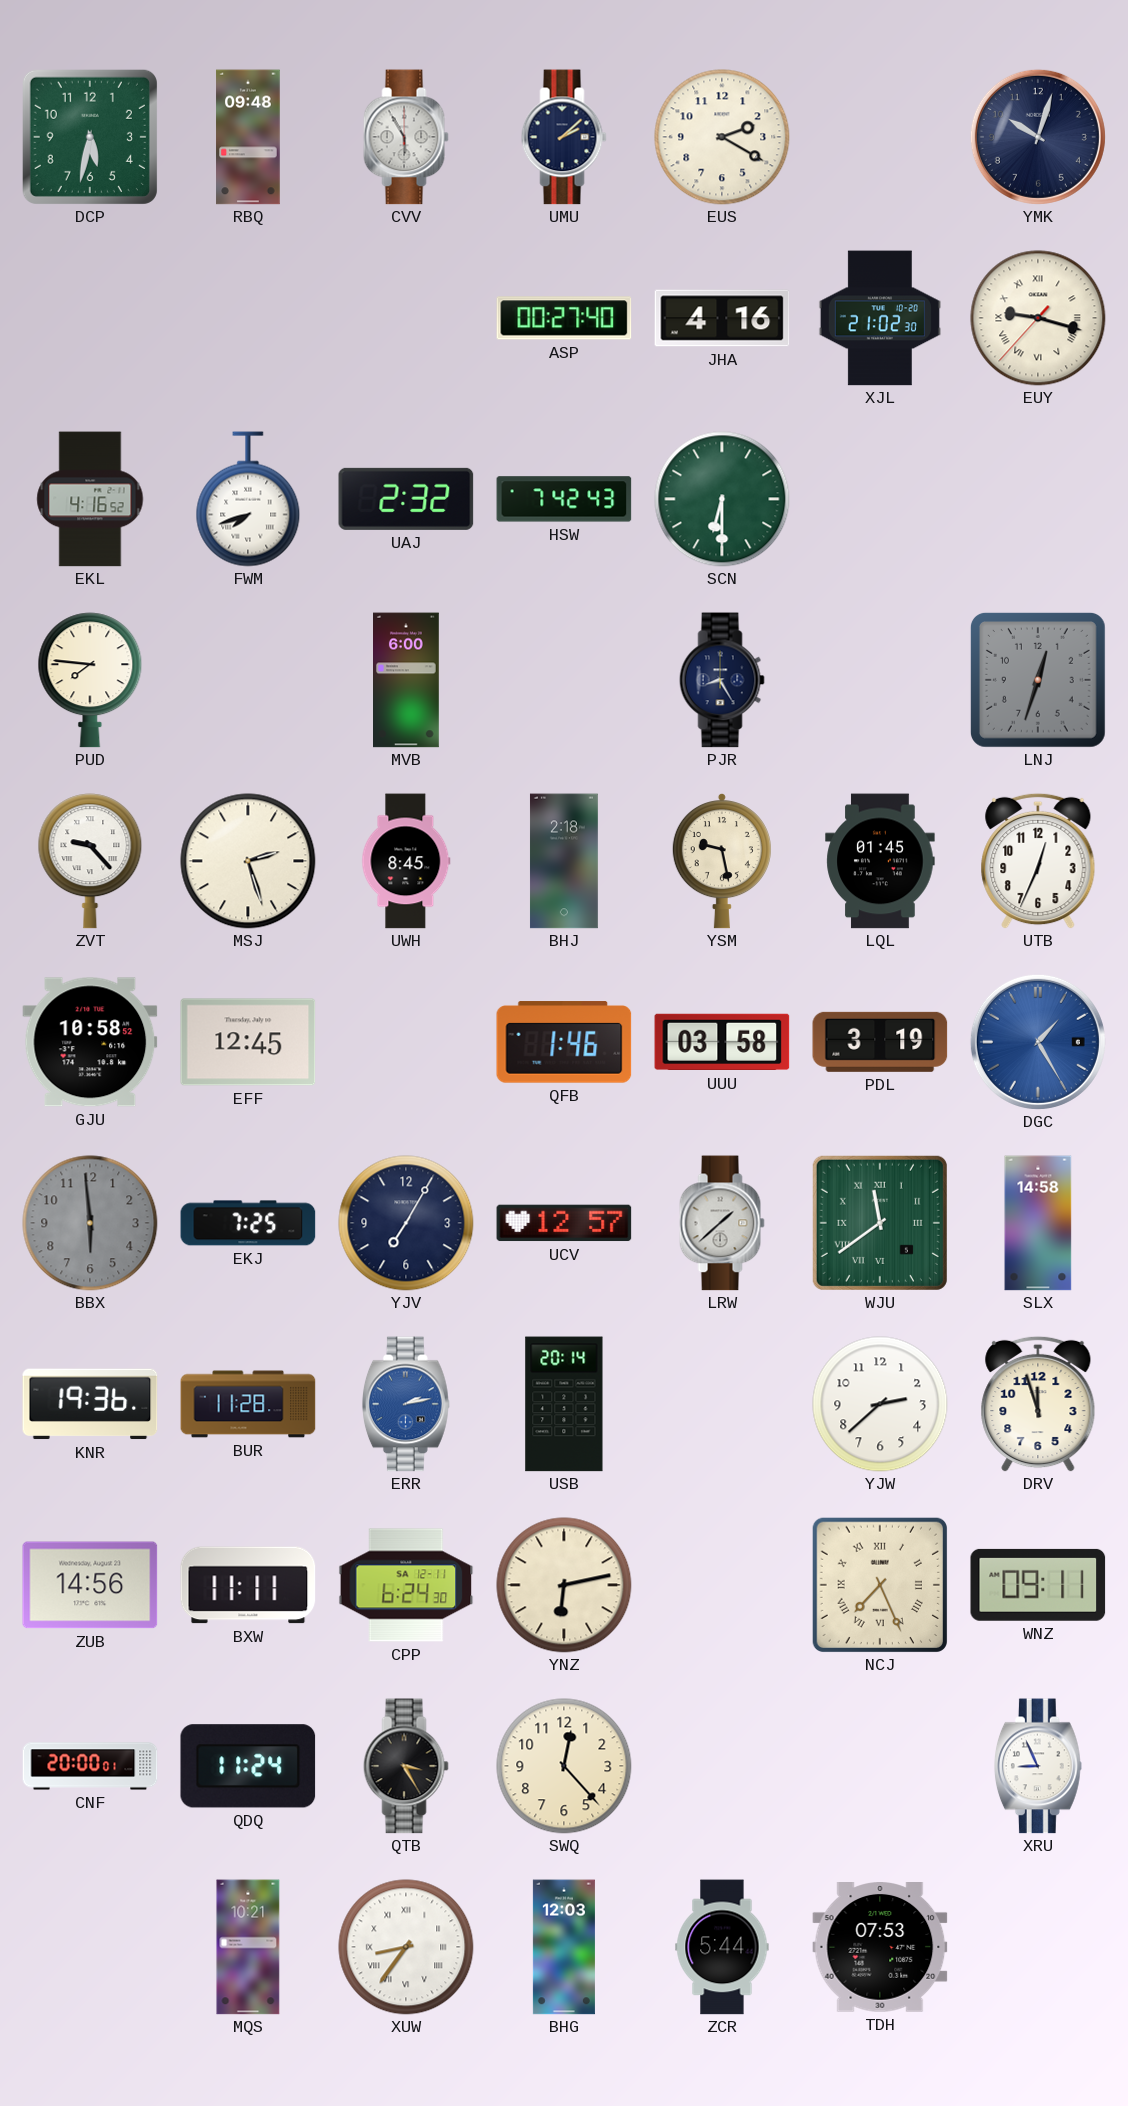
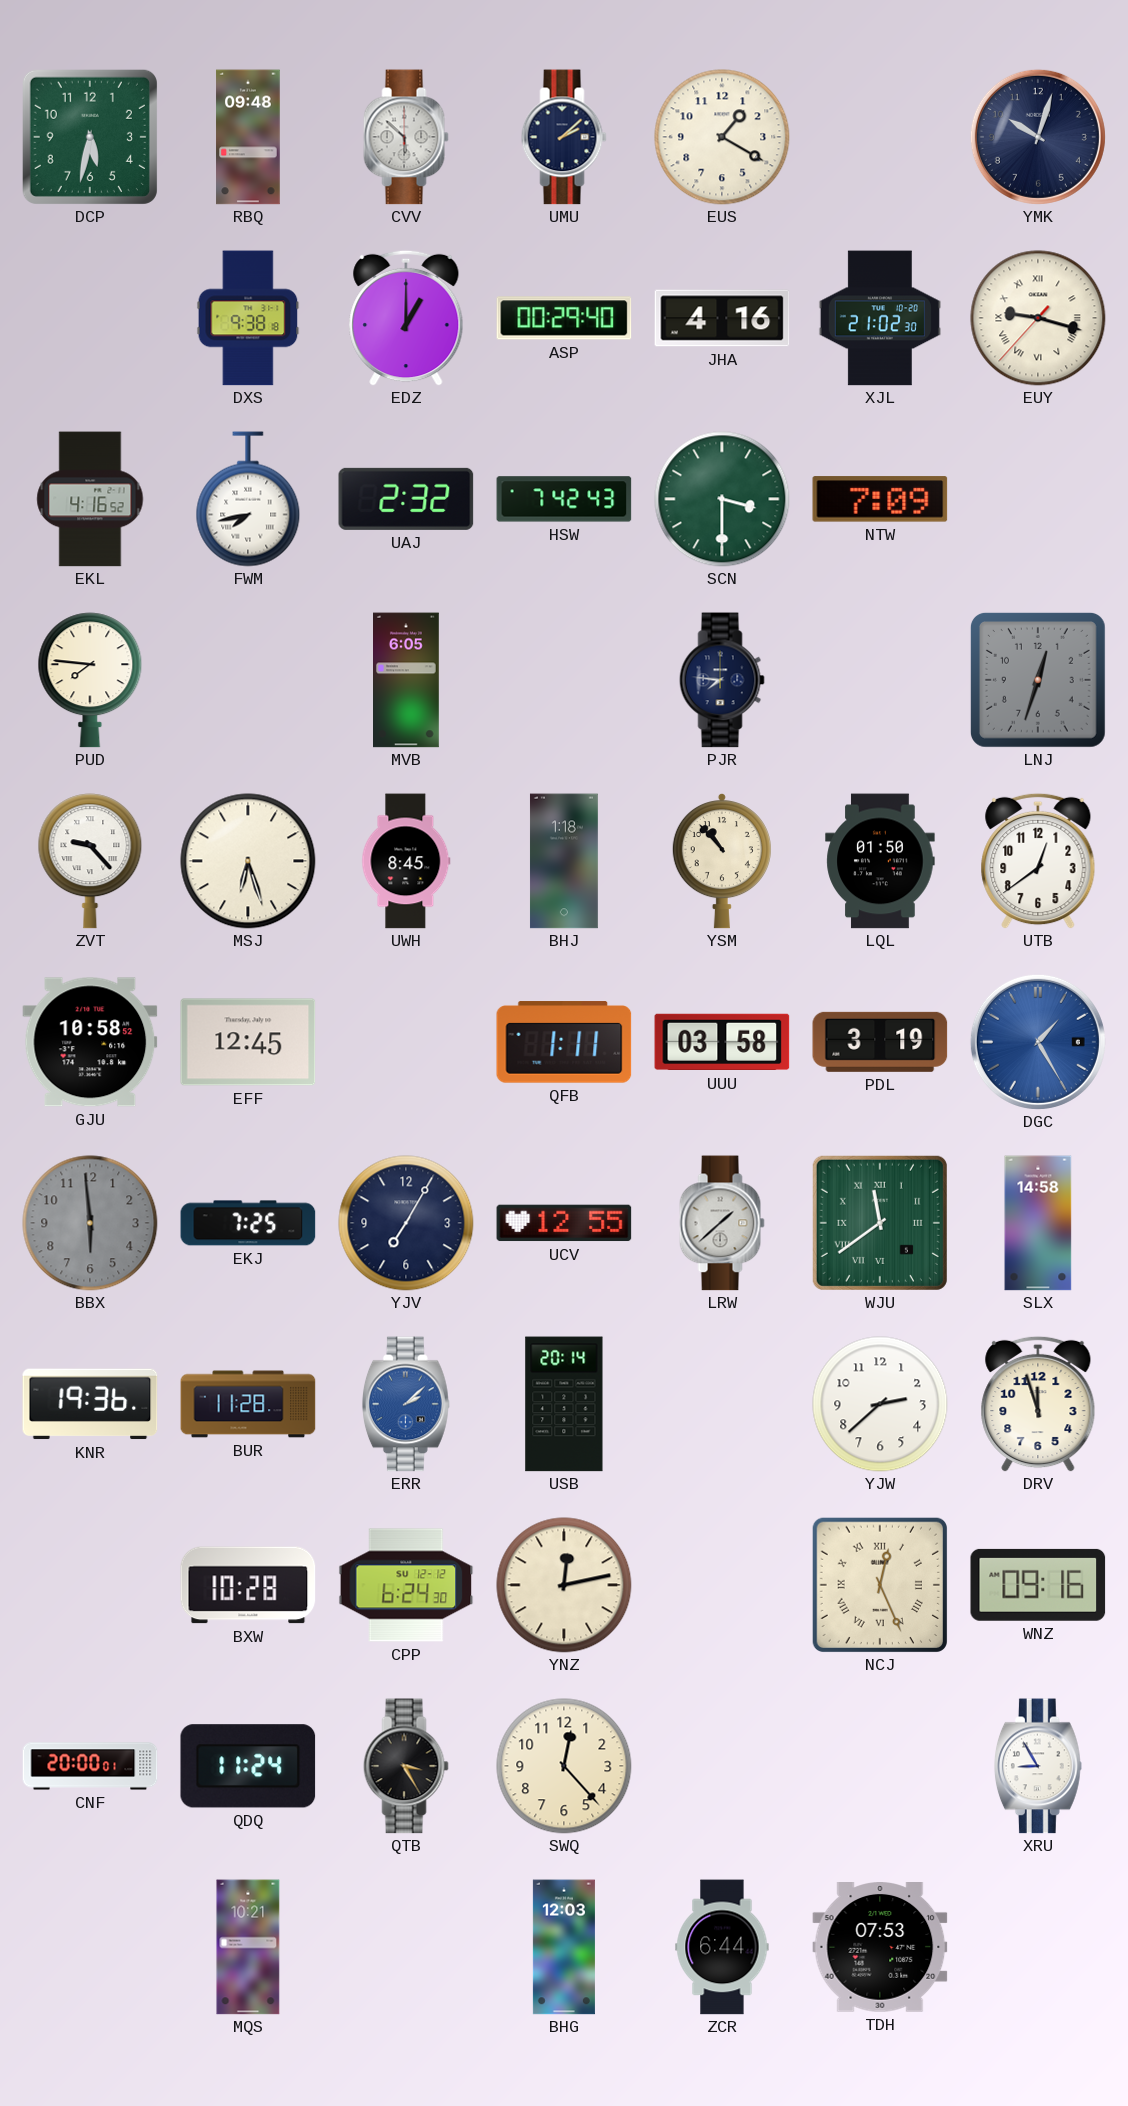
CVV: 5:55 -> 5:52 (406, 137)
EUS: 2:20 -> 1:20 (722, 137)
DXS: none -> 9:38 (248, 318)
EDZ: none -> 1:00 (406, 318)
ASP: 00:27 -> 00:29 (564, 318)
FWM: 7:42 -> 7:43 (248, 499)
SCN: 6:30 -> 3:30 (722, 499)
NTW: none -> 7:09 (880, 499)
MVB: 6:00 -> 6:05 (407, 680)
PJR: 8:25 -> 7:46 (722, 680)
MSJ: 2:27 -> 6:27 (248, 861)
BHJ: 2:18 -> 1:18 (564, 861)
YSM: 9:28 -> 10:53 (722, 861)
LQL: 01:45 -> 01:50 (880, 861)
UTB: 12:34 -> 12:39 (1038, 861)
QFB: 1:46 -> 1:11 (564, 1042)
UCV: 12:57 -> 12:55 (564, 1223)
ERR: 2:13 -> 2:08 (406, 1404)
ZUB: 14:56 -> none (90, 1585)
BXW: 11:11 -> 10:28 (248, 1585)
CPP date: SA 12-11 -> SU 12-12 (406, 1585)
YNZ: 6:13 -> 12:13 (564, 1585)
NCJ: 7:26 -> 12:26 (880, 1585)
WNZ: 09:11 -> 09:16 (1038, 1585)
XRU: 8:56 -> 8:55 (1038, 1766)
XUW: 8:36 -> none (406, 1947)
ZCR: 5:44 -> 6:44 (722, 1947)
